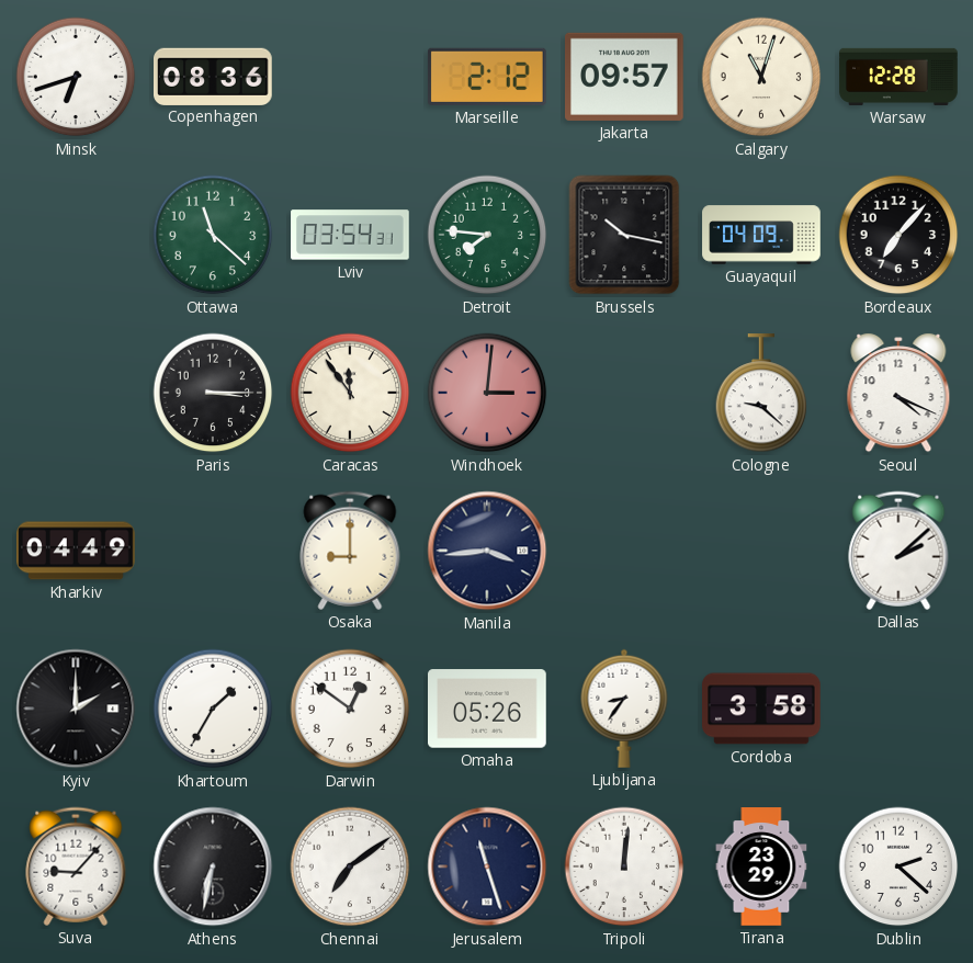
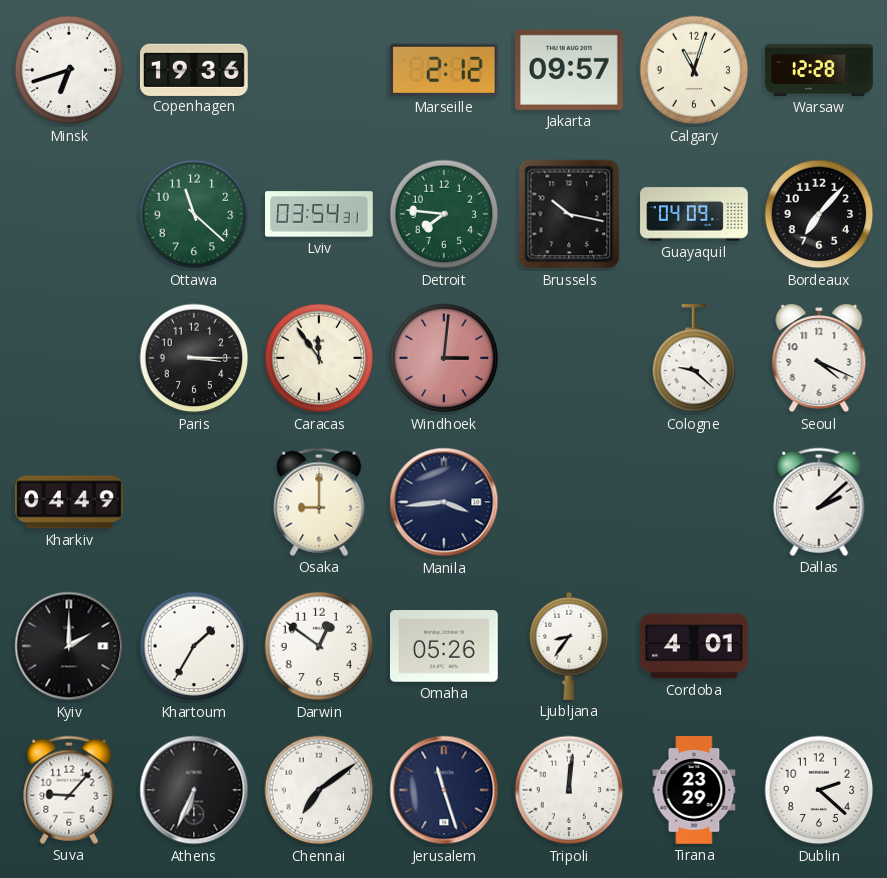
Copenhagen: 08:36 -> 19:36 (195, 69)
Cordoba: 3:58 -> 4:01 (694, 646)
Athens: 6:32 -> 6:34 (194, 790)
